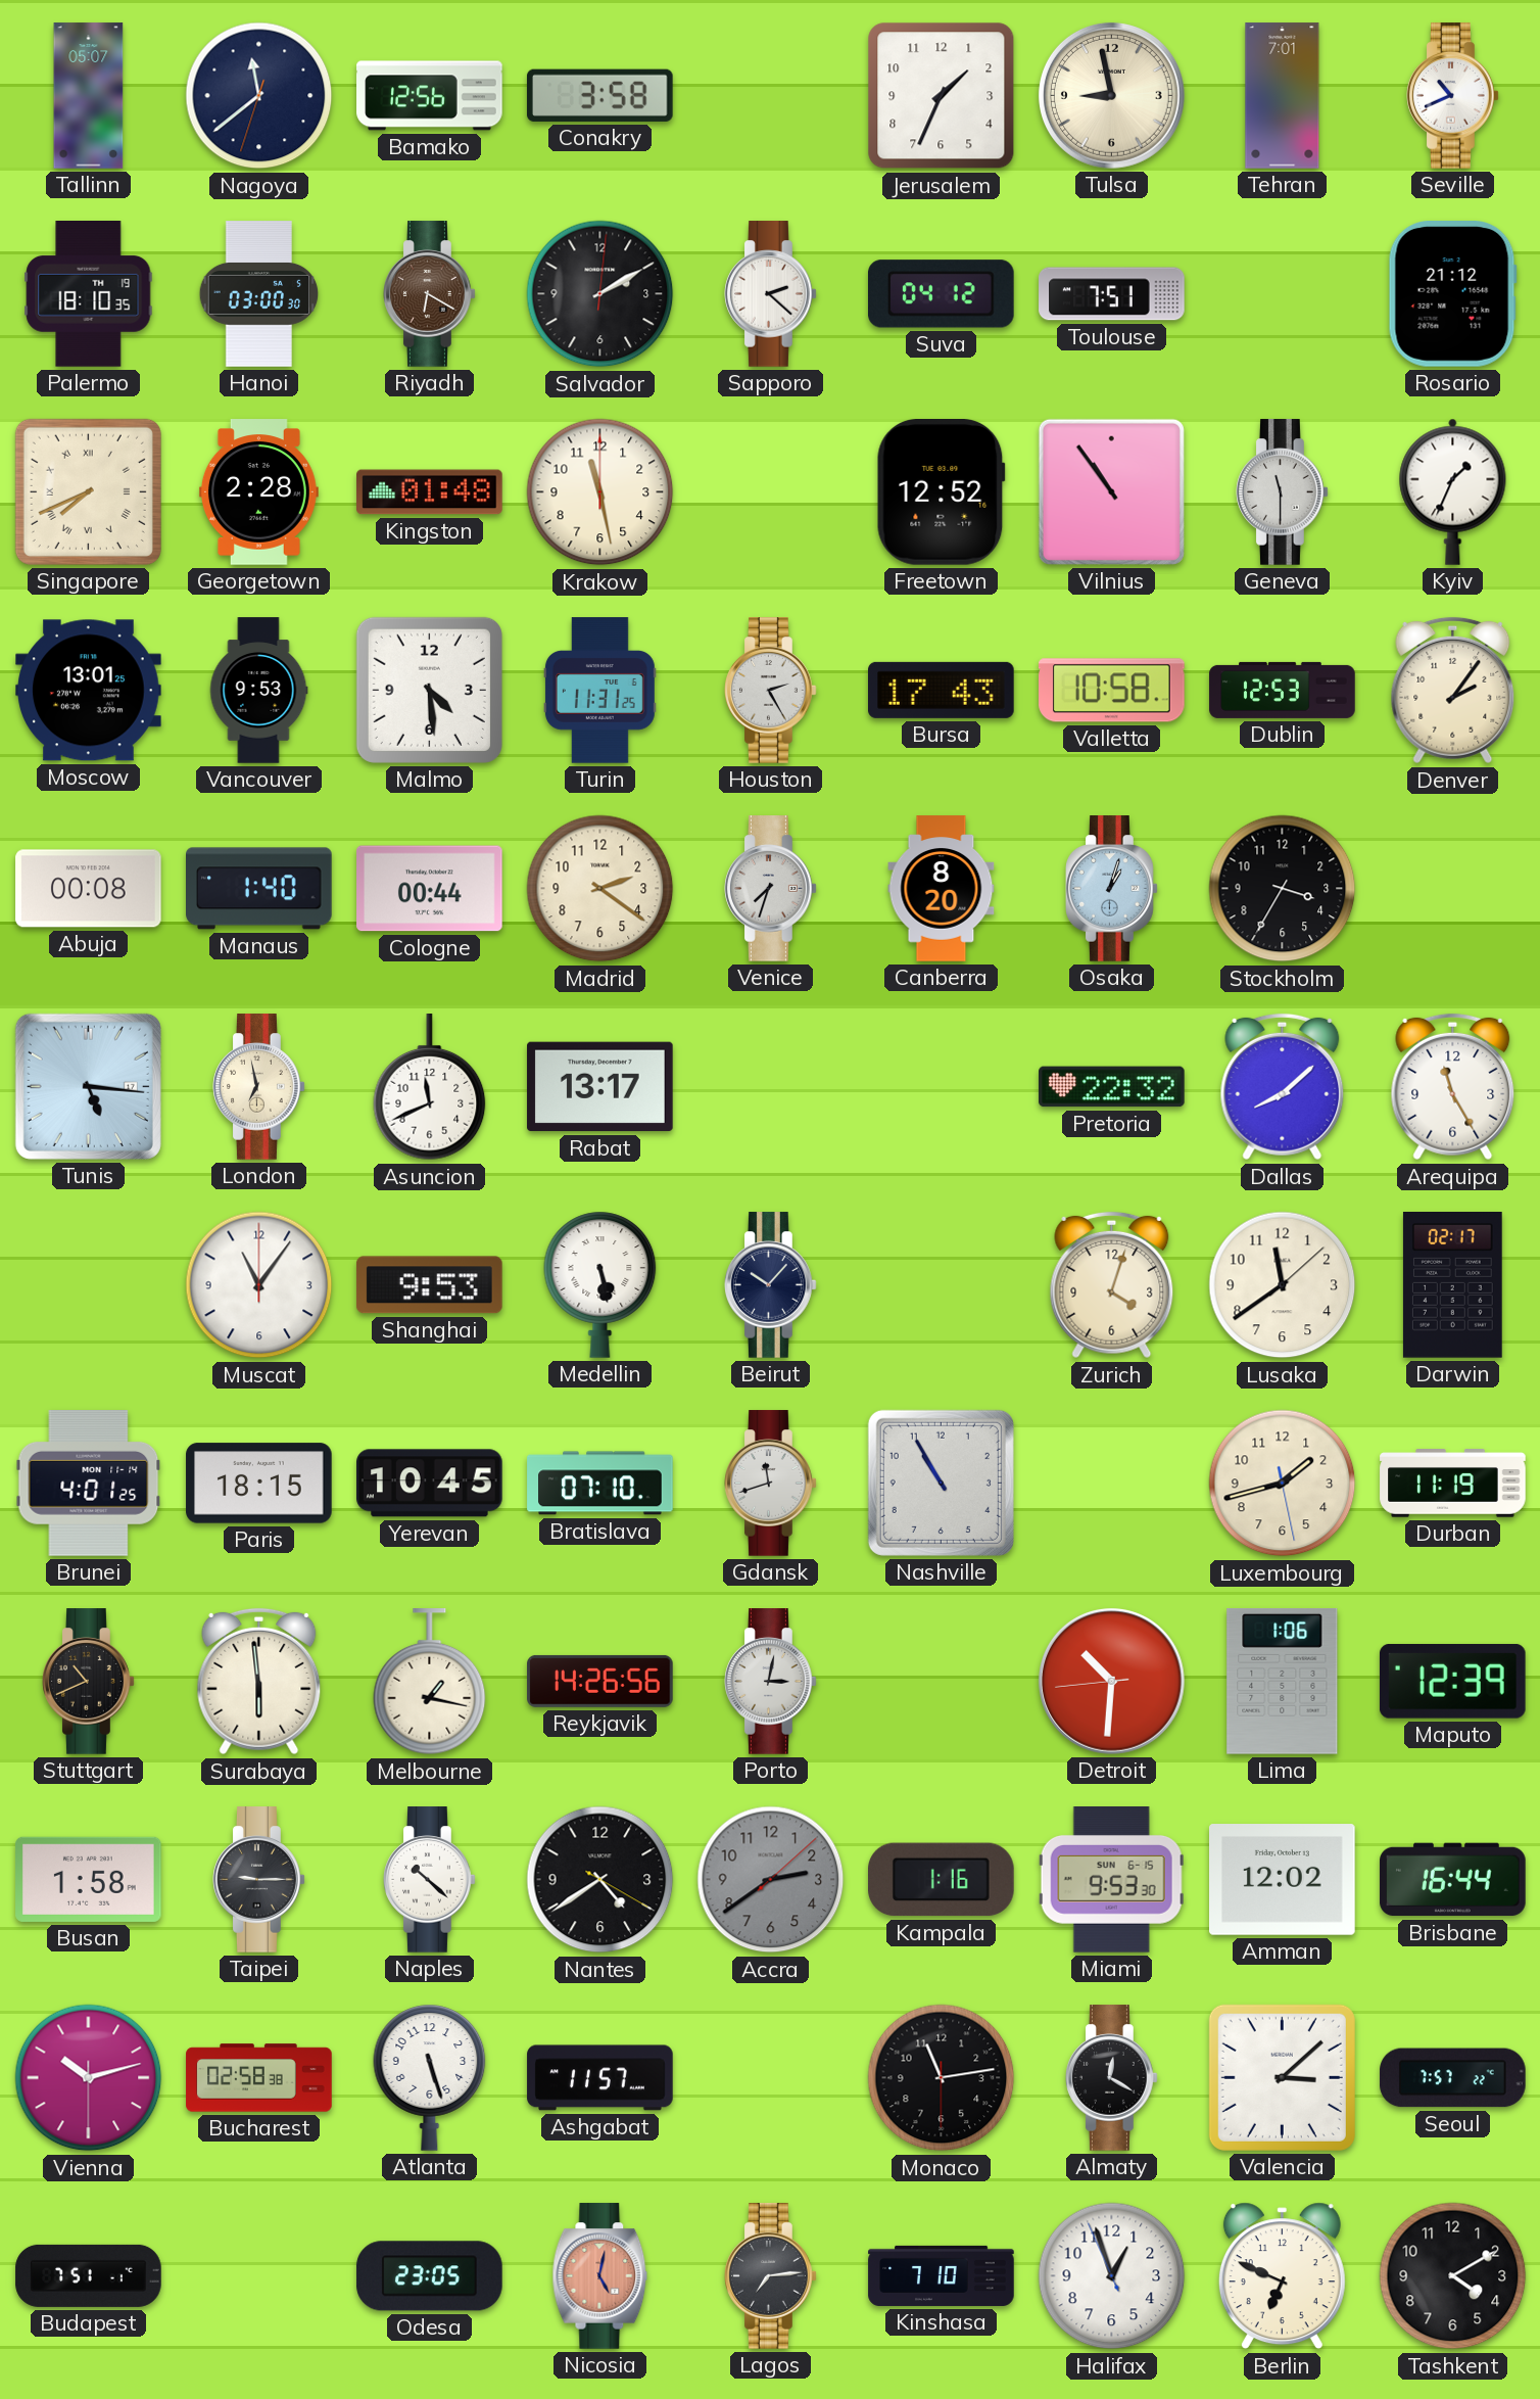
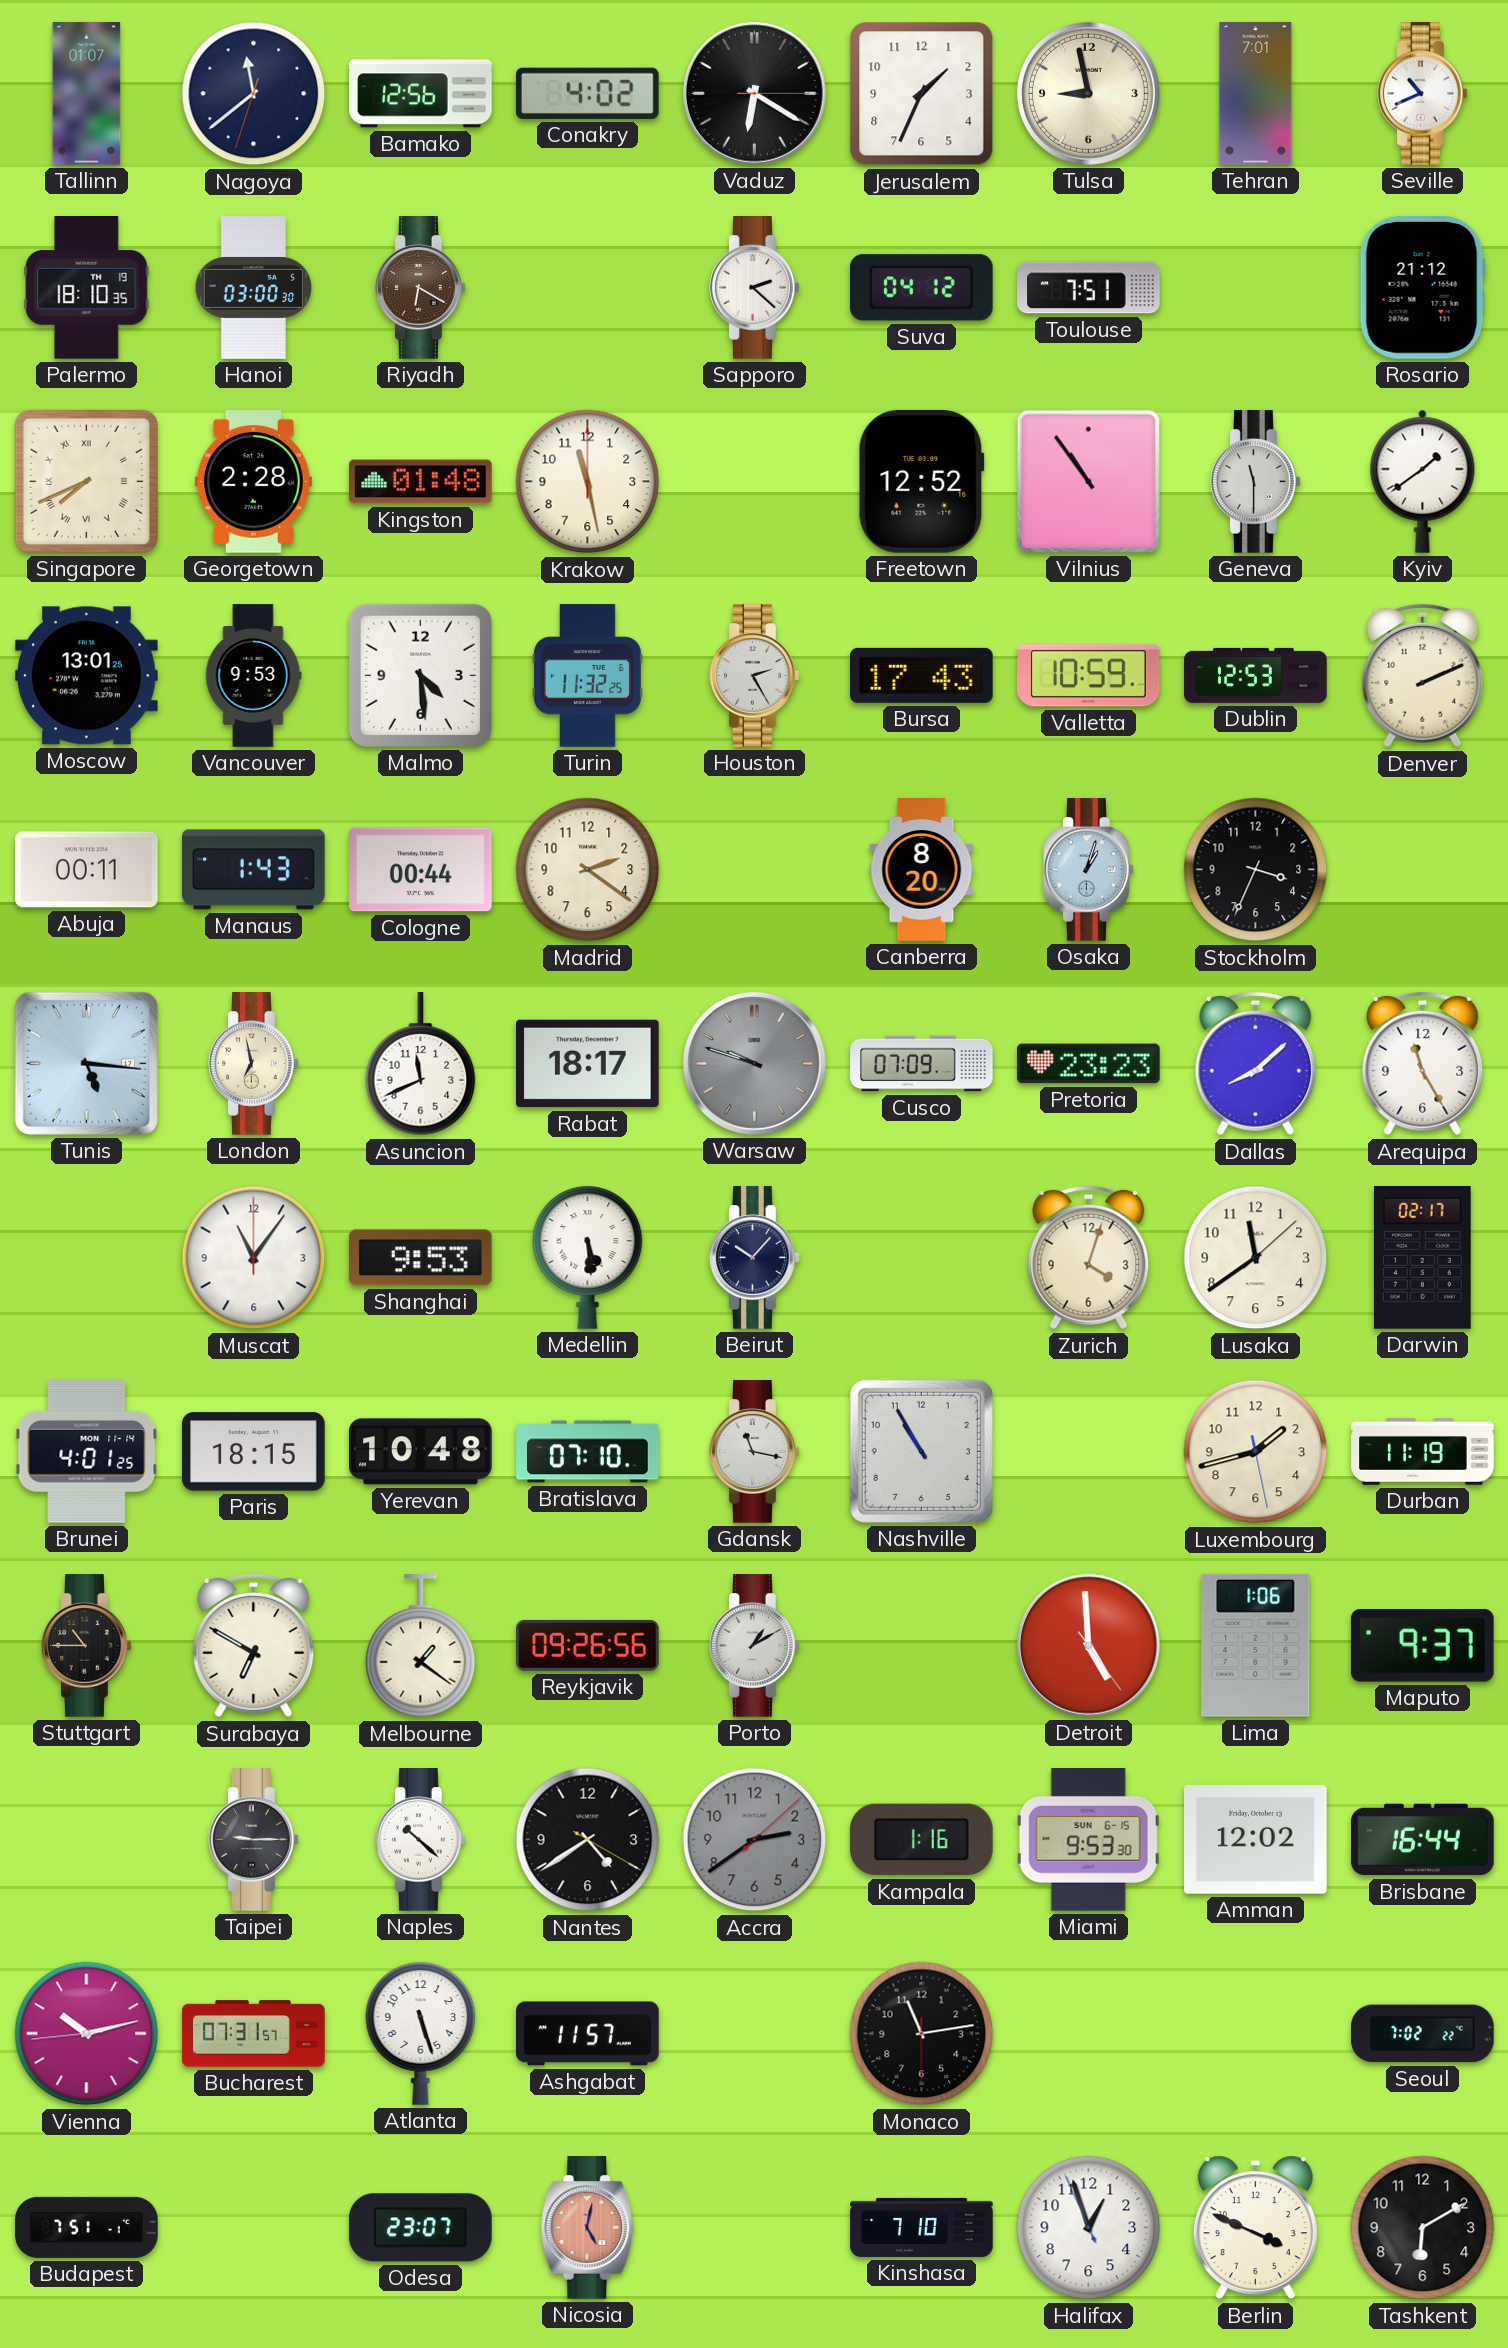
Tallinn: 05:07 -> 01:07 (87, 94)
Conakry: 3:58 -> 4:02 (587, 93)
Vaduz: none -> 6:20 (754, 93)
Salvador: 2:10 -> none (600, 294)
Kyiv: 1:34 -> 1:39 (1423, 481)
Turin: 11:31 -> 11:32 (587, 676)
Valletta: 10:58 -> 10:59 (1089, 676)
Denver: 2:06 -> 2:11 (1423, 676)
Abuja: 00:08 -> 00:11 (87, 870)
Manaus: 1:40 -> 1:43 (254, 870)
Venice: 7:33 -> none (771, 889)
Stockholm: 3:35 -> 3:34 (1256, 870)
Rabat: 13:17 -> 18:17 (588, 1064)
Warsaw: none -> 9:48 (754, 1063)
Cusco: none -> 07:09 (922, 1064)
Pretoria: 22:32 -> 23:23 (1089, 1064)
Medellin: 5:28 -> 5:29 (588, 1257)
Yerevan: 10:45 -> 10:48 (421, 1452)
Gdansk: 11:42 -> 11:17 (755, 1452)
Stuttgart: 10:41 -> 10:45 (87, 1646)
Surabaya: 5:59 -> 6:50 (254, 1646)
Melbourne: 1:17 -> 1:21 (421, 1646)
Reykjavik: 14:26 -> 09:26 (588, 1645)
Porto: 3:02 -> 1:10 (755, 1646)
Detroit: 10:30 -> 4:59 (1088, 1645)
Maputo: 12:39 -> 9:37 (1422, 1645)
Busan: 1:58 -> none (89, 1879)
Vienna: 10:12:30 -> 10:12:44 (87, 2034)
Bucharest: 02:58 -> 07:31 (254, 2034)
Almaty: 12:20 -> none (1112, 2078)
Valencia: 3:08 -> none (1282, 2077)
Seoul: 7:57 -> 7:02 (1423, 2034)
Odesa: 23:05 -> 23:07 (421, 2228)
Lagos: 7:14 -> none (771, 2276)
Berlin: 6:49 -> 3:49 (1255, 2228)
Tashkent: 4:10 -> 6:10 (1423, 2228)
